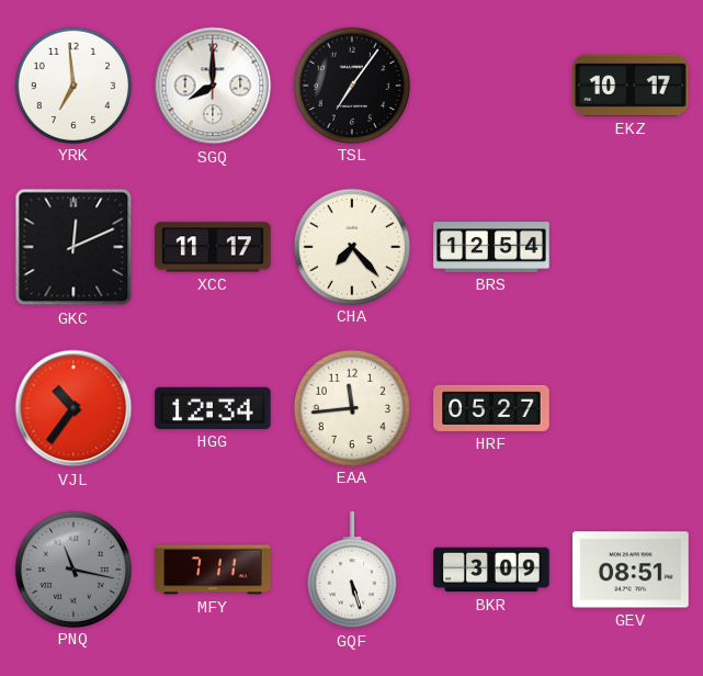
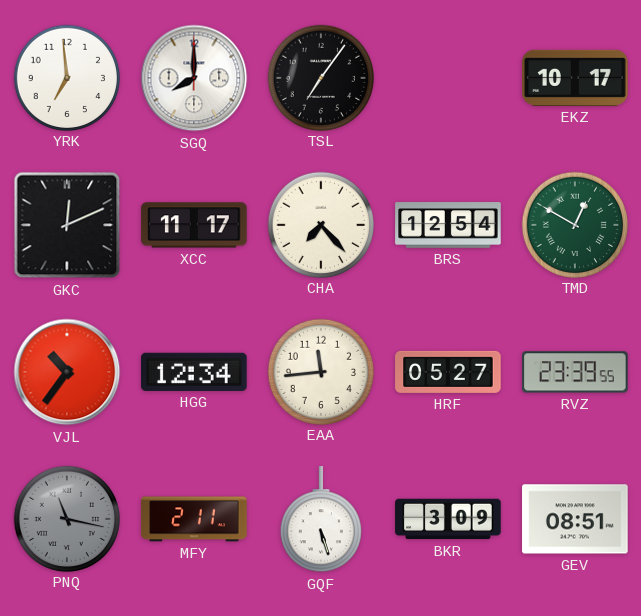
TMD: none -> 12:50 (574, 224)
RVZ: none -> 23:39 (575, 372)
MFY: 7:11 -> 2:11 (194, 519)
